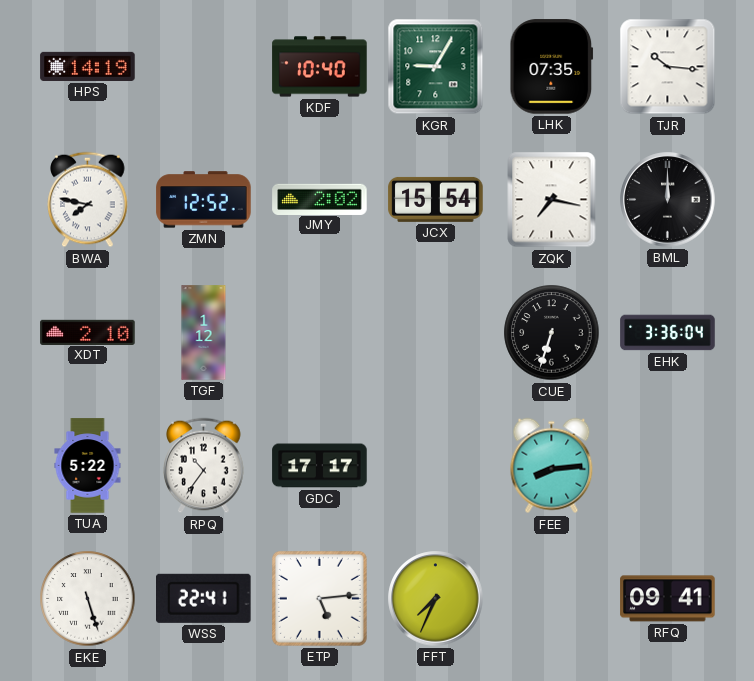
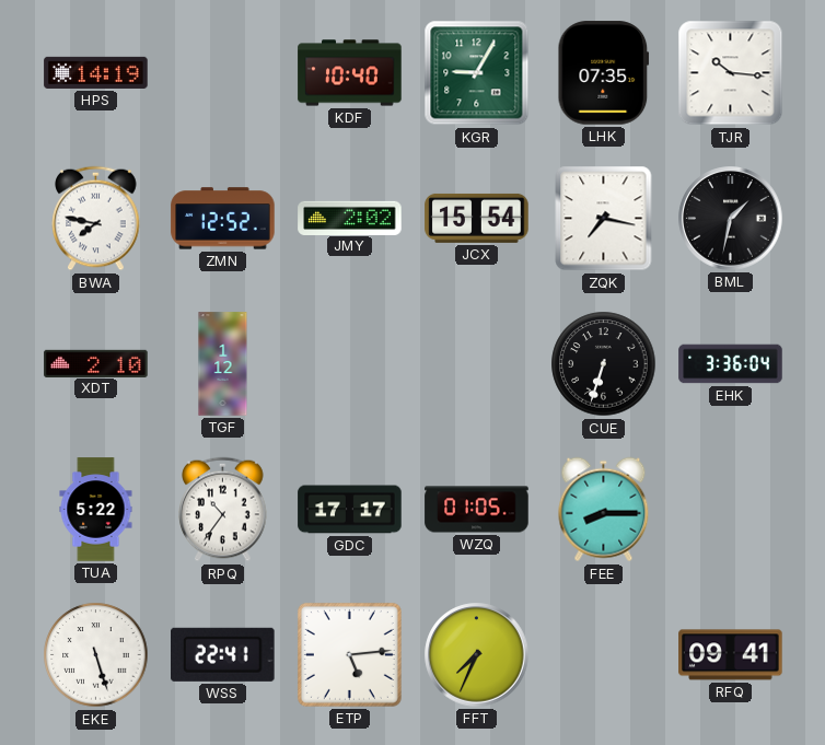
BML: 12:00 -> 1:32 (731, 219)
WZQ: none -> 01:05 (477, 510)
FEE: 8:14 -> 8:15 (604, 510)
